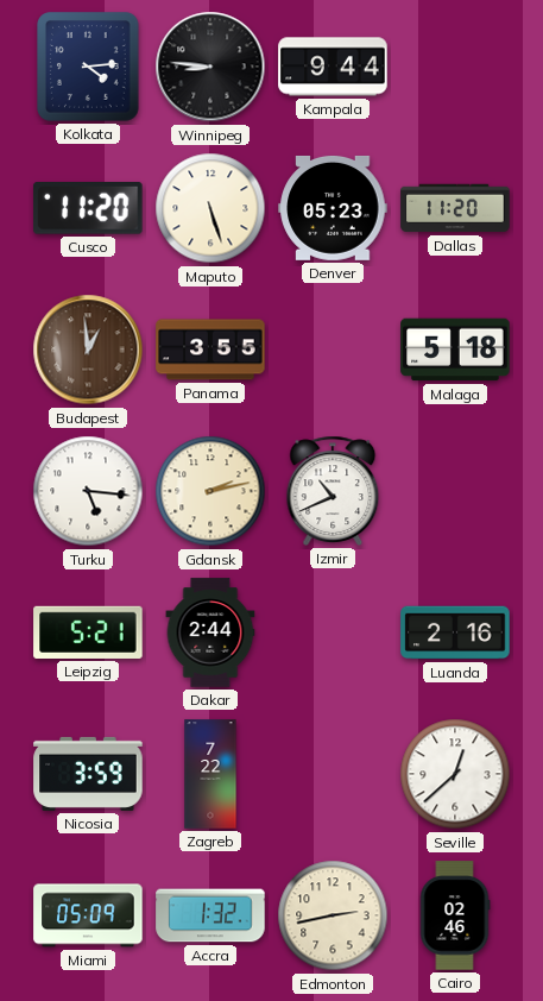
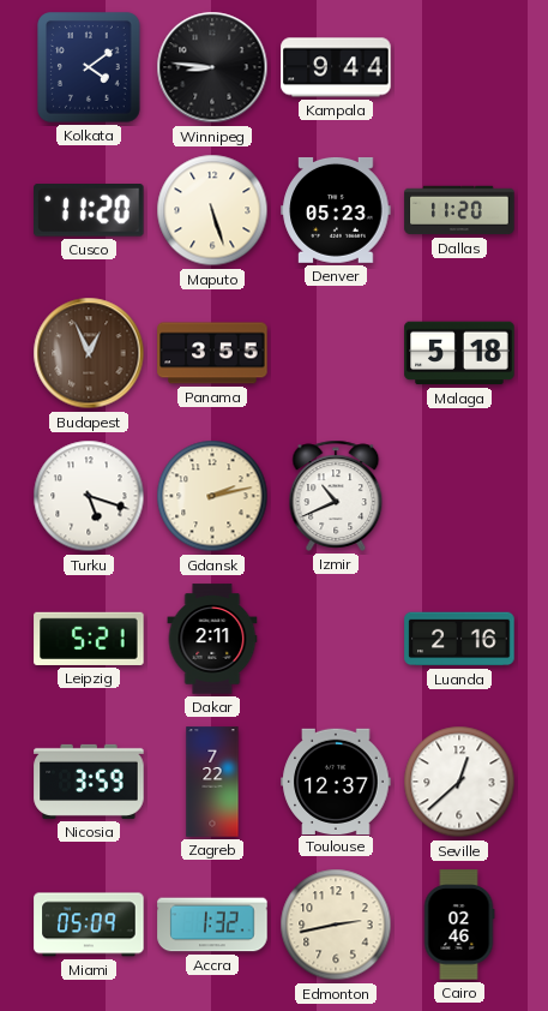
Kolkata: 4:14 -> 4:09 (90, 67)
Budapest: 12:59 -> 12:56 (89, 353)
Turku: 5:16 -> 5:18 (89, 496)
Dakar: 2:44 -> 2:11 (212, 639)
Toulouse: none -> 12:37 (336, 780)
